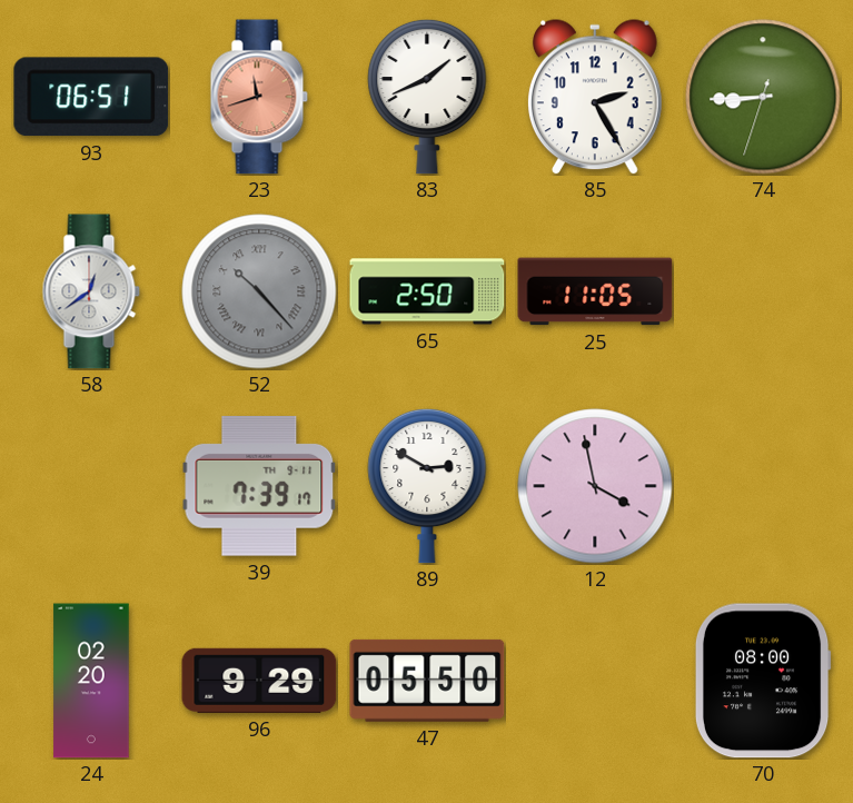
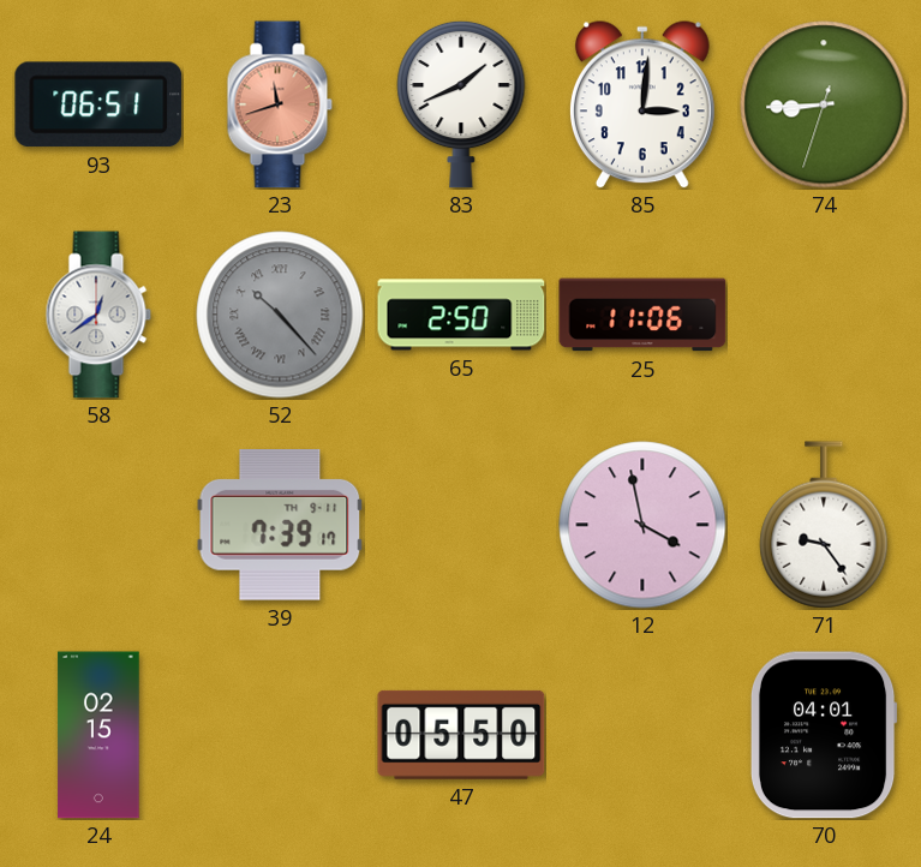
85: 2:25 -> 3:01 (642, 104)
25: 11:05 -> 11:06 (642, 315)
89: 2:50 -> none (427, 486)
71: none -> 9:24 (824, 525)
24: 02:20 -> 02:15 (98, 735)
96: 9:29 -> none (259, 681)
70: 08:00 -> 04:01 (824, 735)
